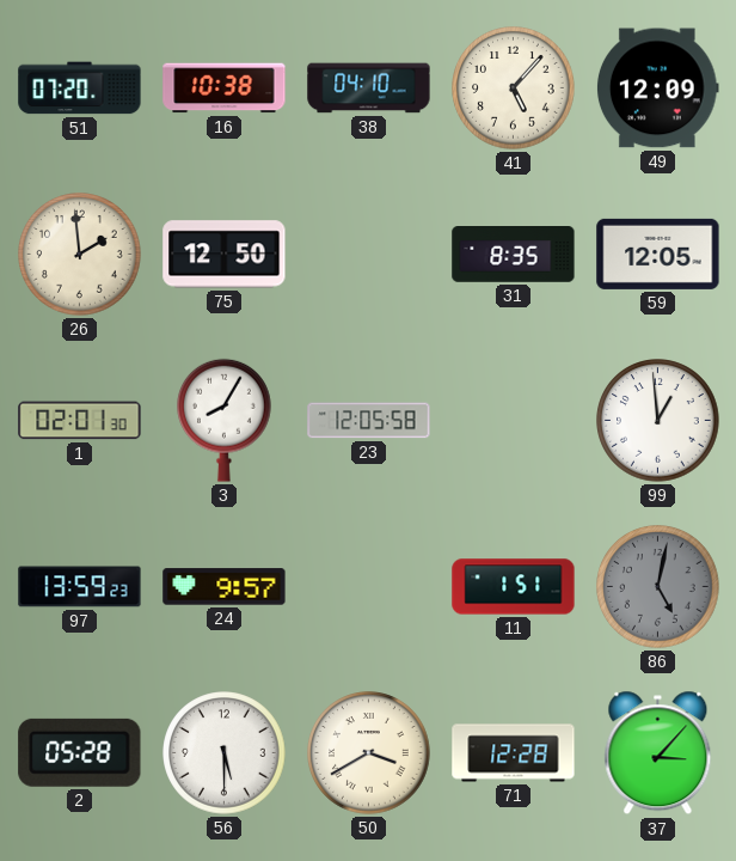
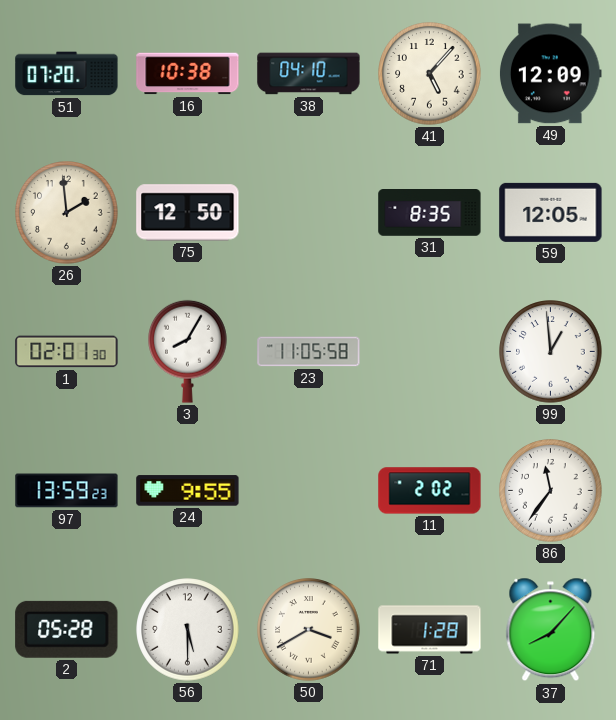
23: 12:05 -> 11:05 (309, 352)
24: 9:57 -> 9:55 (188, 491)
11: 1:51 -> 2:02 (430, 491)
86: 5:02 -> 11:36 (551, 491)
86 dial: grey -> white (551, 491)
71: 12:28 -> 1:28 (430, 630)
37: 3:07 -> 8:07 (551, 630)
